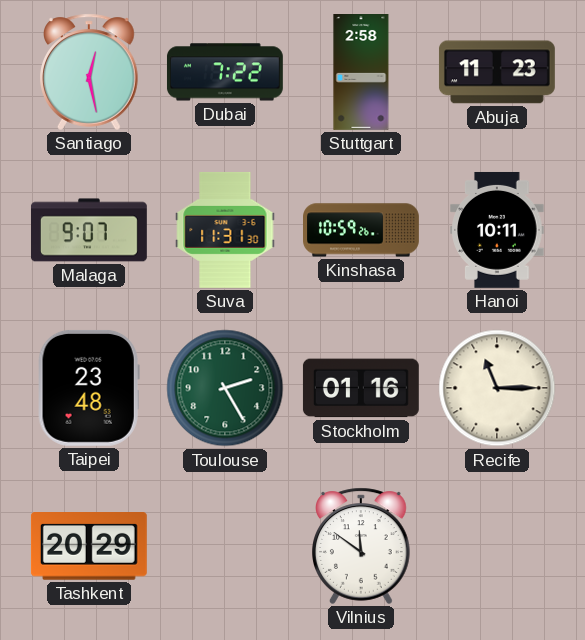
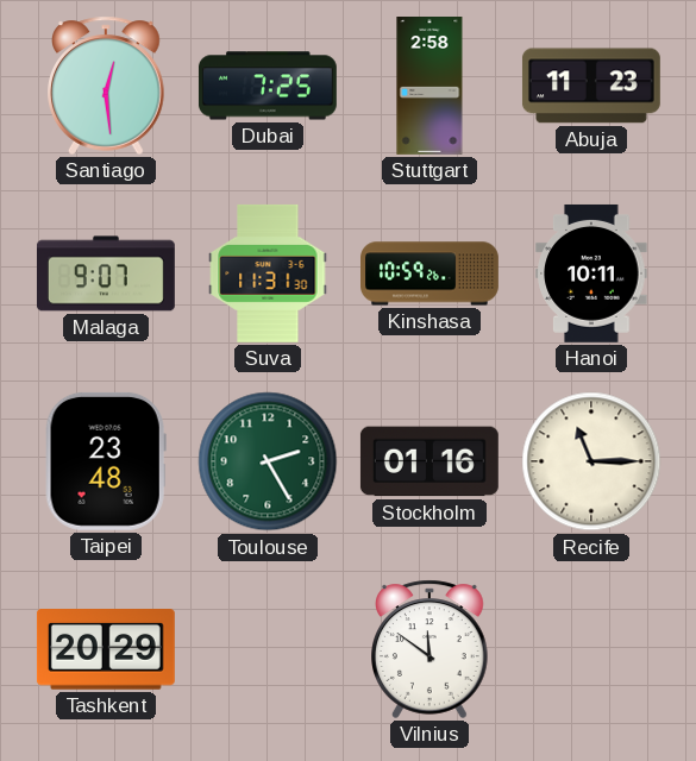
Santiago: 12:28 -> 12:29 (107, 86)
Dubai: 7:22 -> 7:25 (268, 86)
